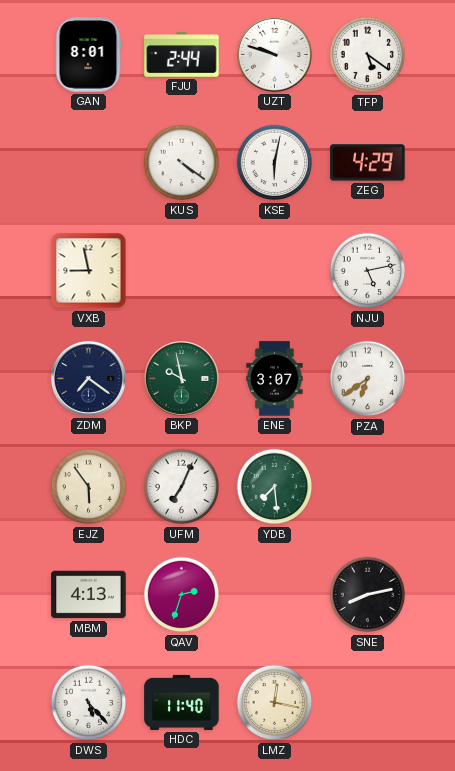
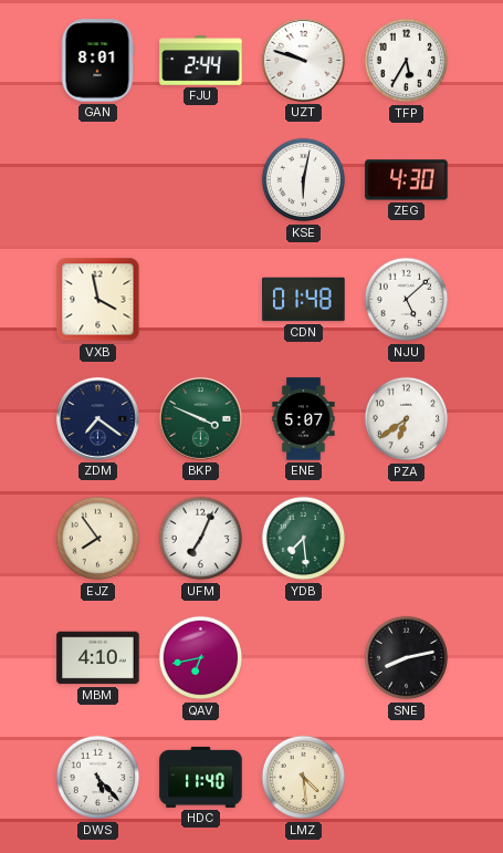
TFP: 5:21 -> 5:35 (407, 61)
KUS: 4:21 -> none (182, 163)
ZEG: 4:29 -> 4:30 (407, 180)
VXB: 8:58 -> 3:58 (98, 300)
CDN: none -> 01:48 (304, 300)
NJU: 5:13 -> 5:08 (407, 300)
BKP: 9:58 -> 3:49 (200, 418)
ENE: 3:07 -> 5:07 (304, 419)
EJZ: 5:54 -> 7:54 (98, 539)
MBM: 4:13 -> 4:10 (98, 658)
QAV: 2:33 -> 6:43 (201, 658)
LMZ: 12:17 -> 4:29 (304, 778)
